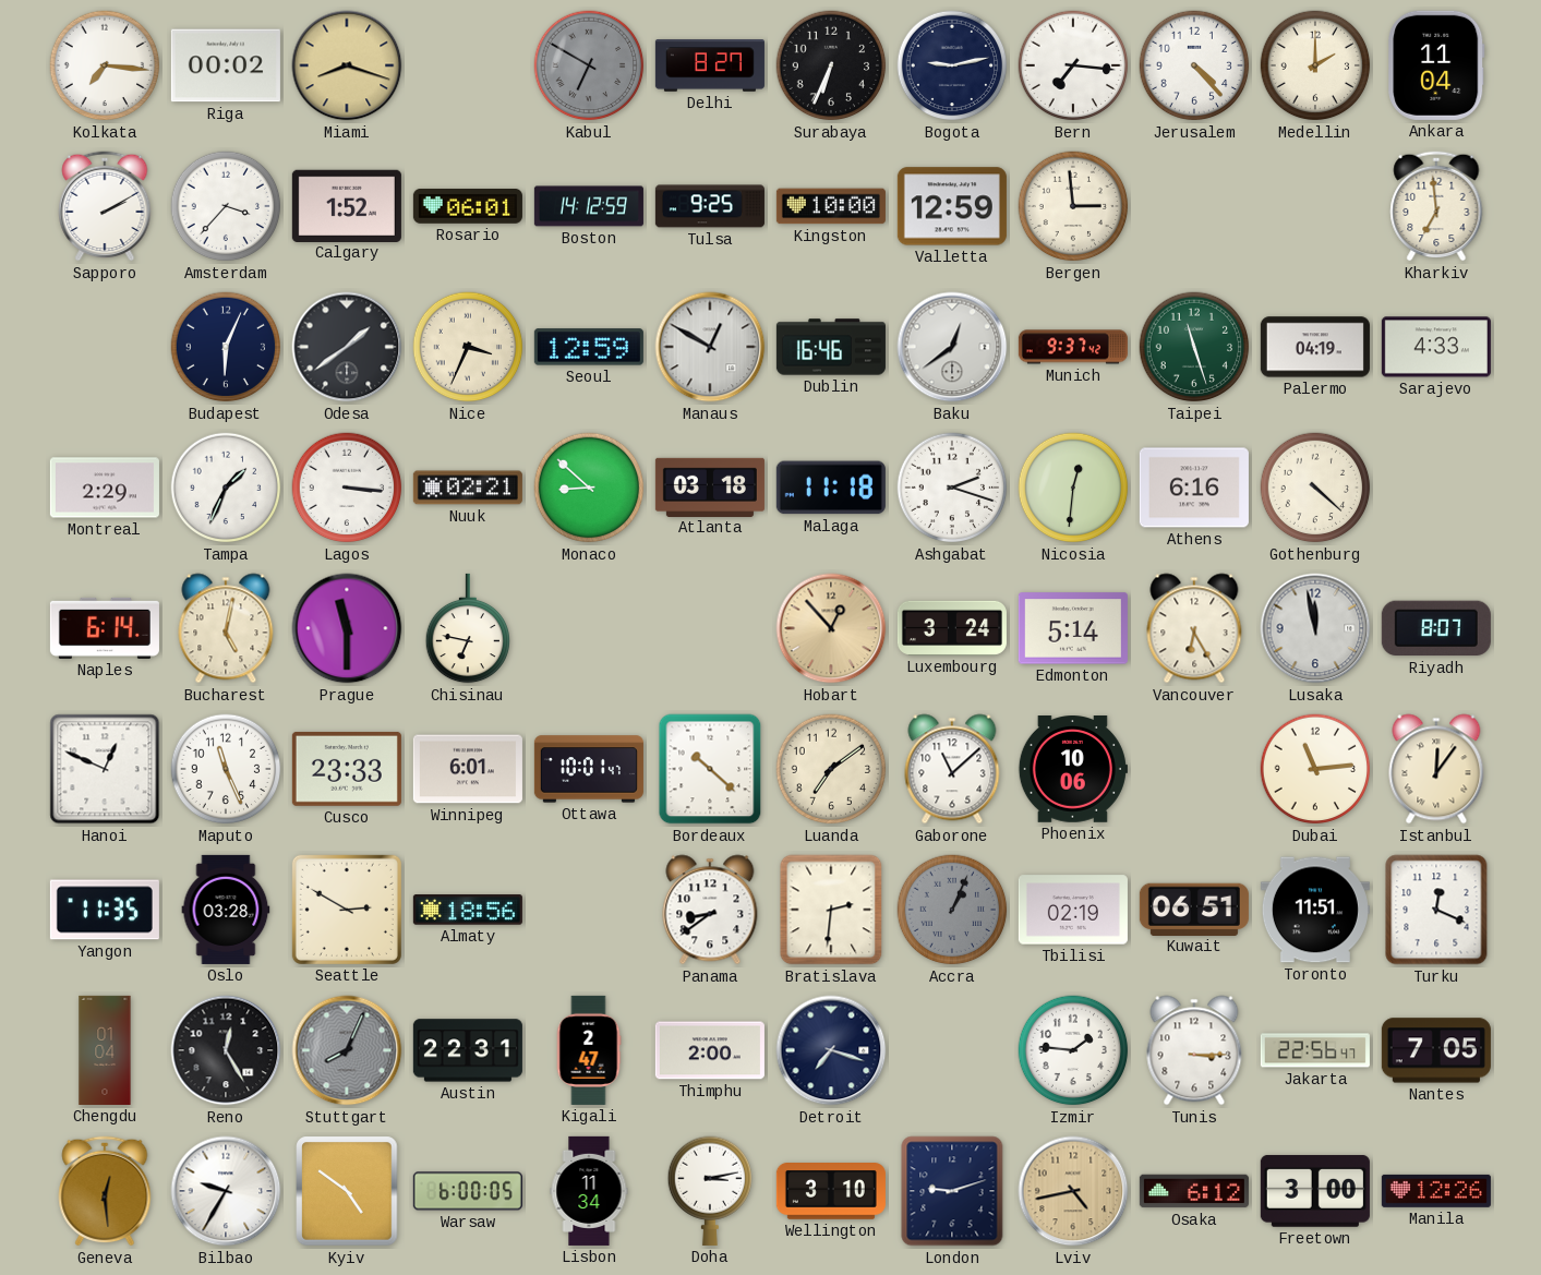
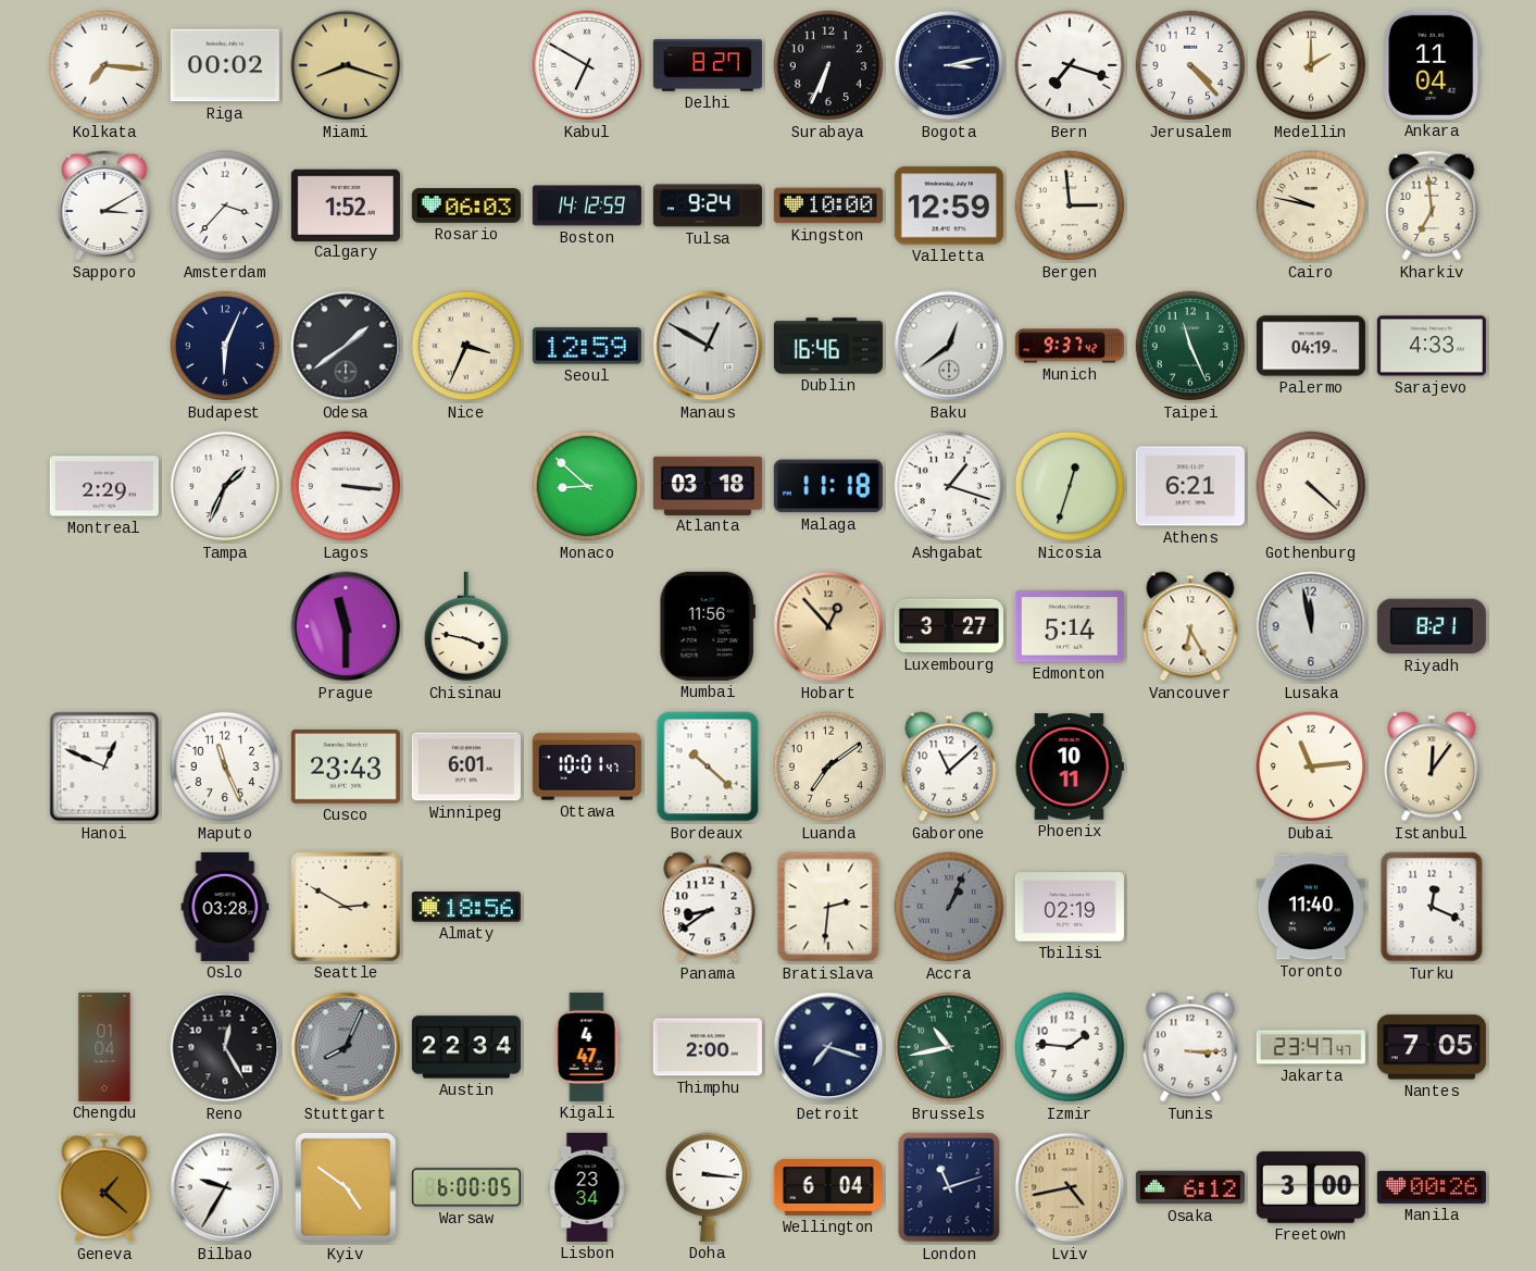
Kabul dial: grey -> white (587, 65)
Bogota: 9:13 -> 3:13 (949, 65)
Bern: 7:16 -> 7:18 (1070, 65)
Sapporo: 2:10 -> 3:10 (104, 205)
Rosario: 06:01 -> 06:03 (466, 207)
Tulsa: 9:25 -> 9:24 (708, 205)
Cairo: none -> 9:47 (1311, 205)
Taipei: 11:27 -> 11:26 (1190, 346)
Nuuk: 02:21 -> none (468, 488)
Ashgabat: 2:18 -> 1:18 (949, 486)
Nicosia: 12:31 -> 12:33 (1070, 486)
Athens: 6:16 -> 6:21 (1190, 486)
Naples: 6:14 -> none (105, 628)
Bucharest: 5:02 -> none (226, 628)
Chisinau: 6:47 -> 3:47 (465, 626)
Mumbai: none -> 11:56 (708, 626)
Luxembourg: 3:24 -> 3:27 (949, 626)
Riyadh: 8:07 -> 8:21 (1432, 626)
Cusco: 23:33 -> 23:43 (346, 767)
Phoenix: 10:06 -> 10:11 (1070, 768)
Yangon: 11:35 -> none (105, 910)
Kuwait: 06:51 -> none (1194, 909)
Toronto: 11:51 -> 11:40 (1311, 907)
Austin: 22:31 -> 22:34 (466, 1047)
Kigali: 2:47 -> 4:47 (587, 1047)
Brussels: none -> 10:43 (949, 1047)
Jakarta: 22:56 -> 23:47 (1311, 1047)
Geneva: 12:29 -> 1:22 (104, 1187)
Lisbon: 11:34 -> 23:34 (587, 1187)
Doha: 3:13 -> 3:16 (707, 1187)
Wellington: 3:10 -> 6:04 (828, 1188)
London: 9:12 -> 11:12 (949, 1187)
Manila: 12:26 -> 00:26 (1432, 1187)
